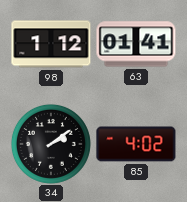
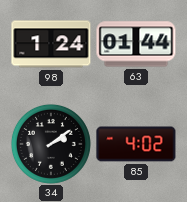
98: 1:12 -> 1:24 (51, 44)
63: 01:41 -> 01:44 (136, 44)
